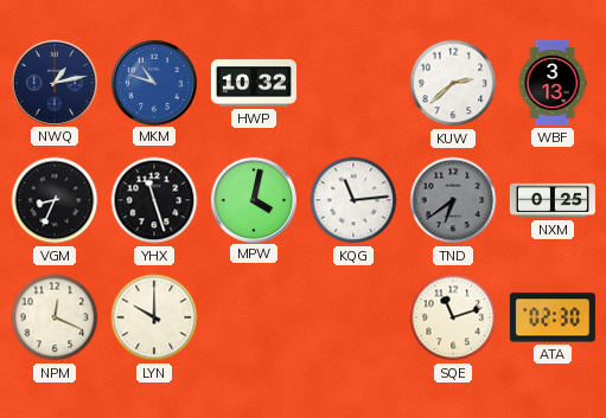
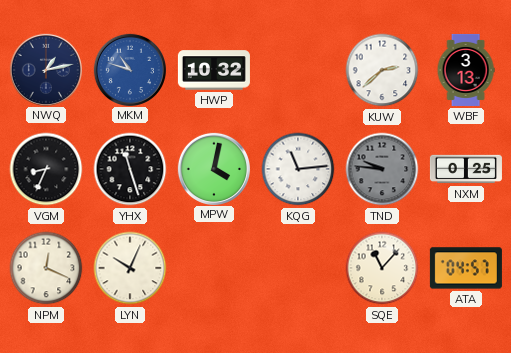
TND: 6:39 -> 9:46 (382, 169)
LYN: 10:00 -> 10:04 (130, 268)
SQE: 11:12 -> 11:07 (382, 268)
ATA: 02:30 -> 04:57 (466, 268)
